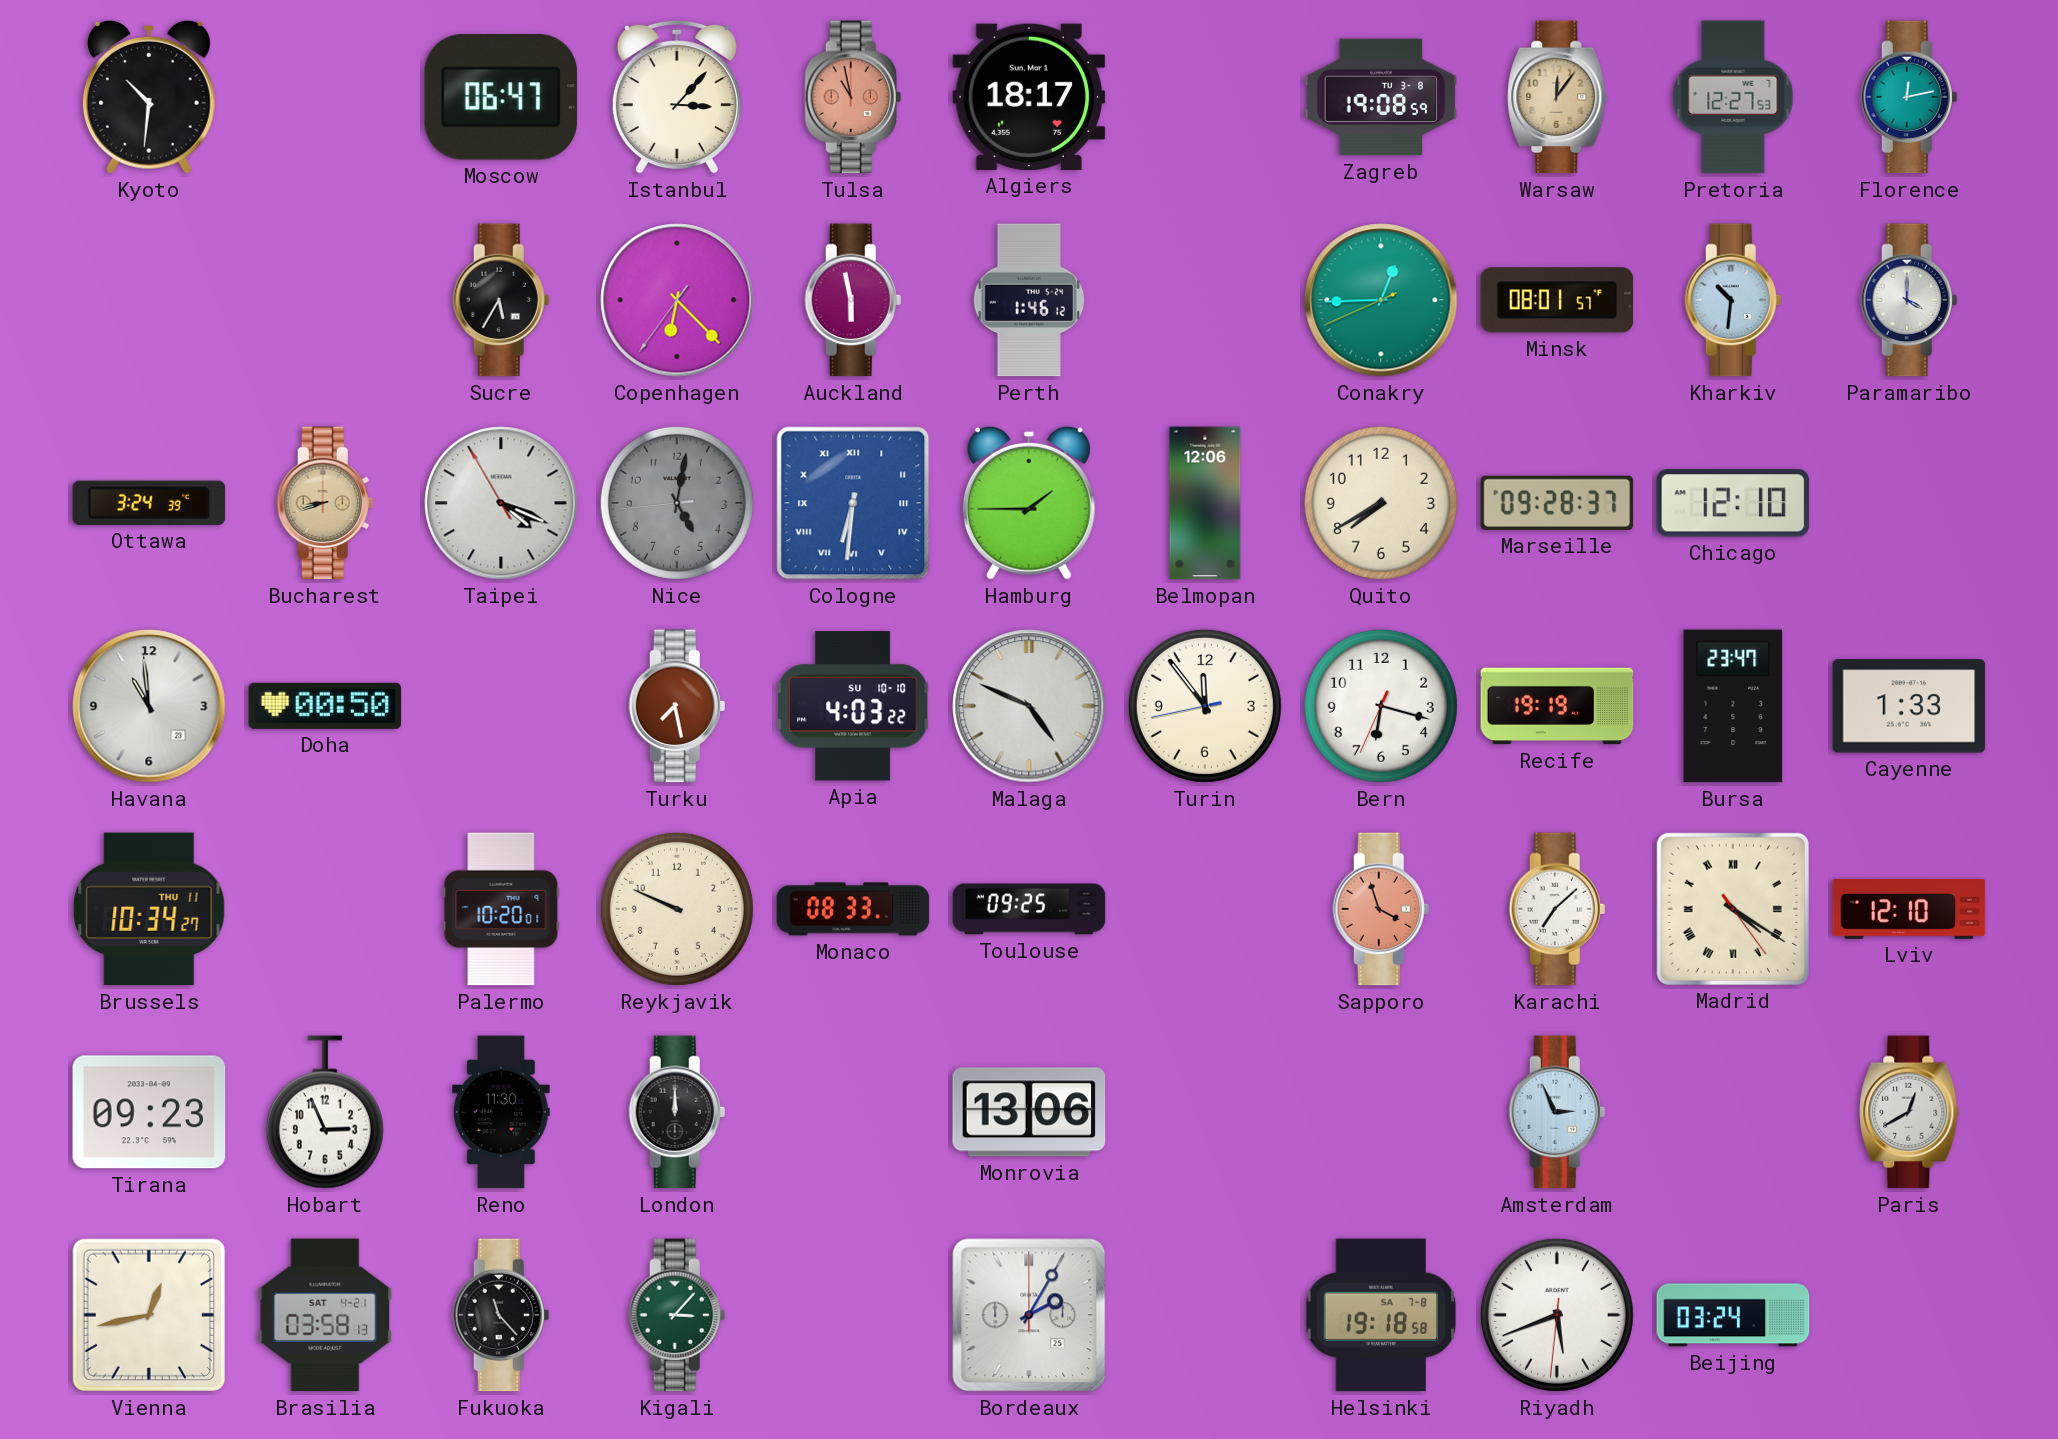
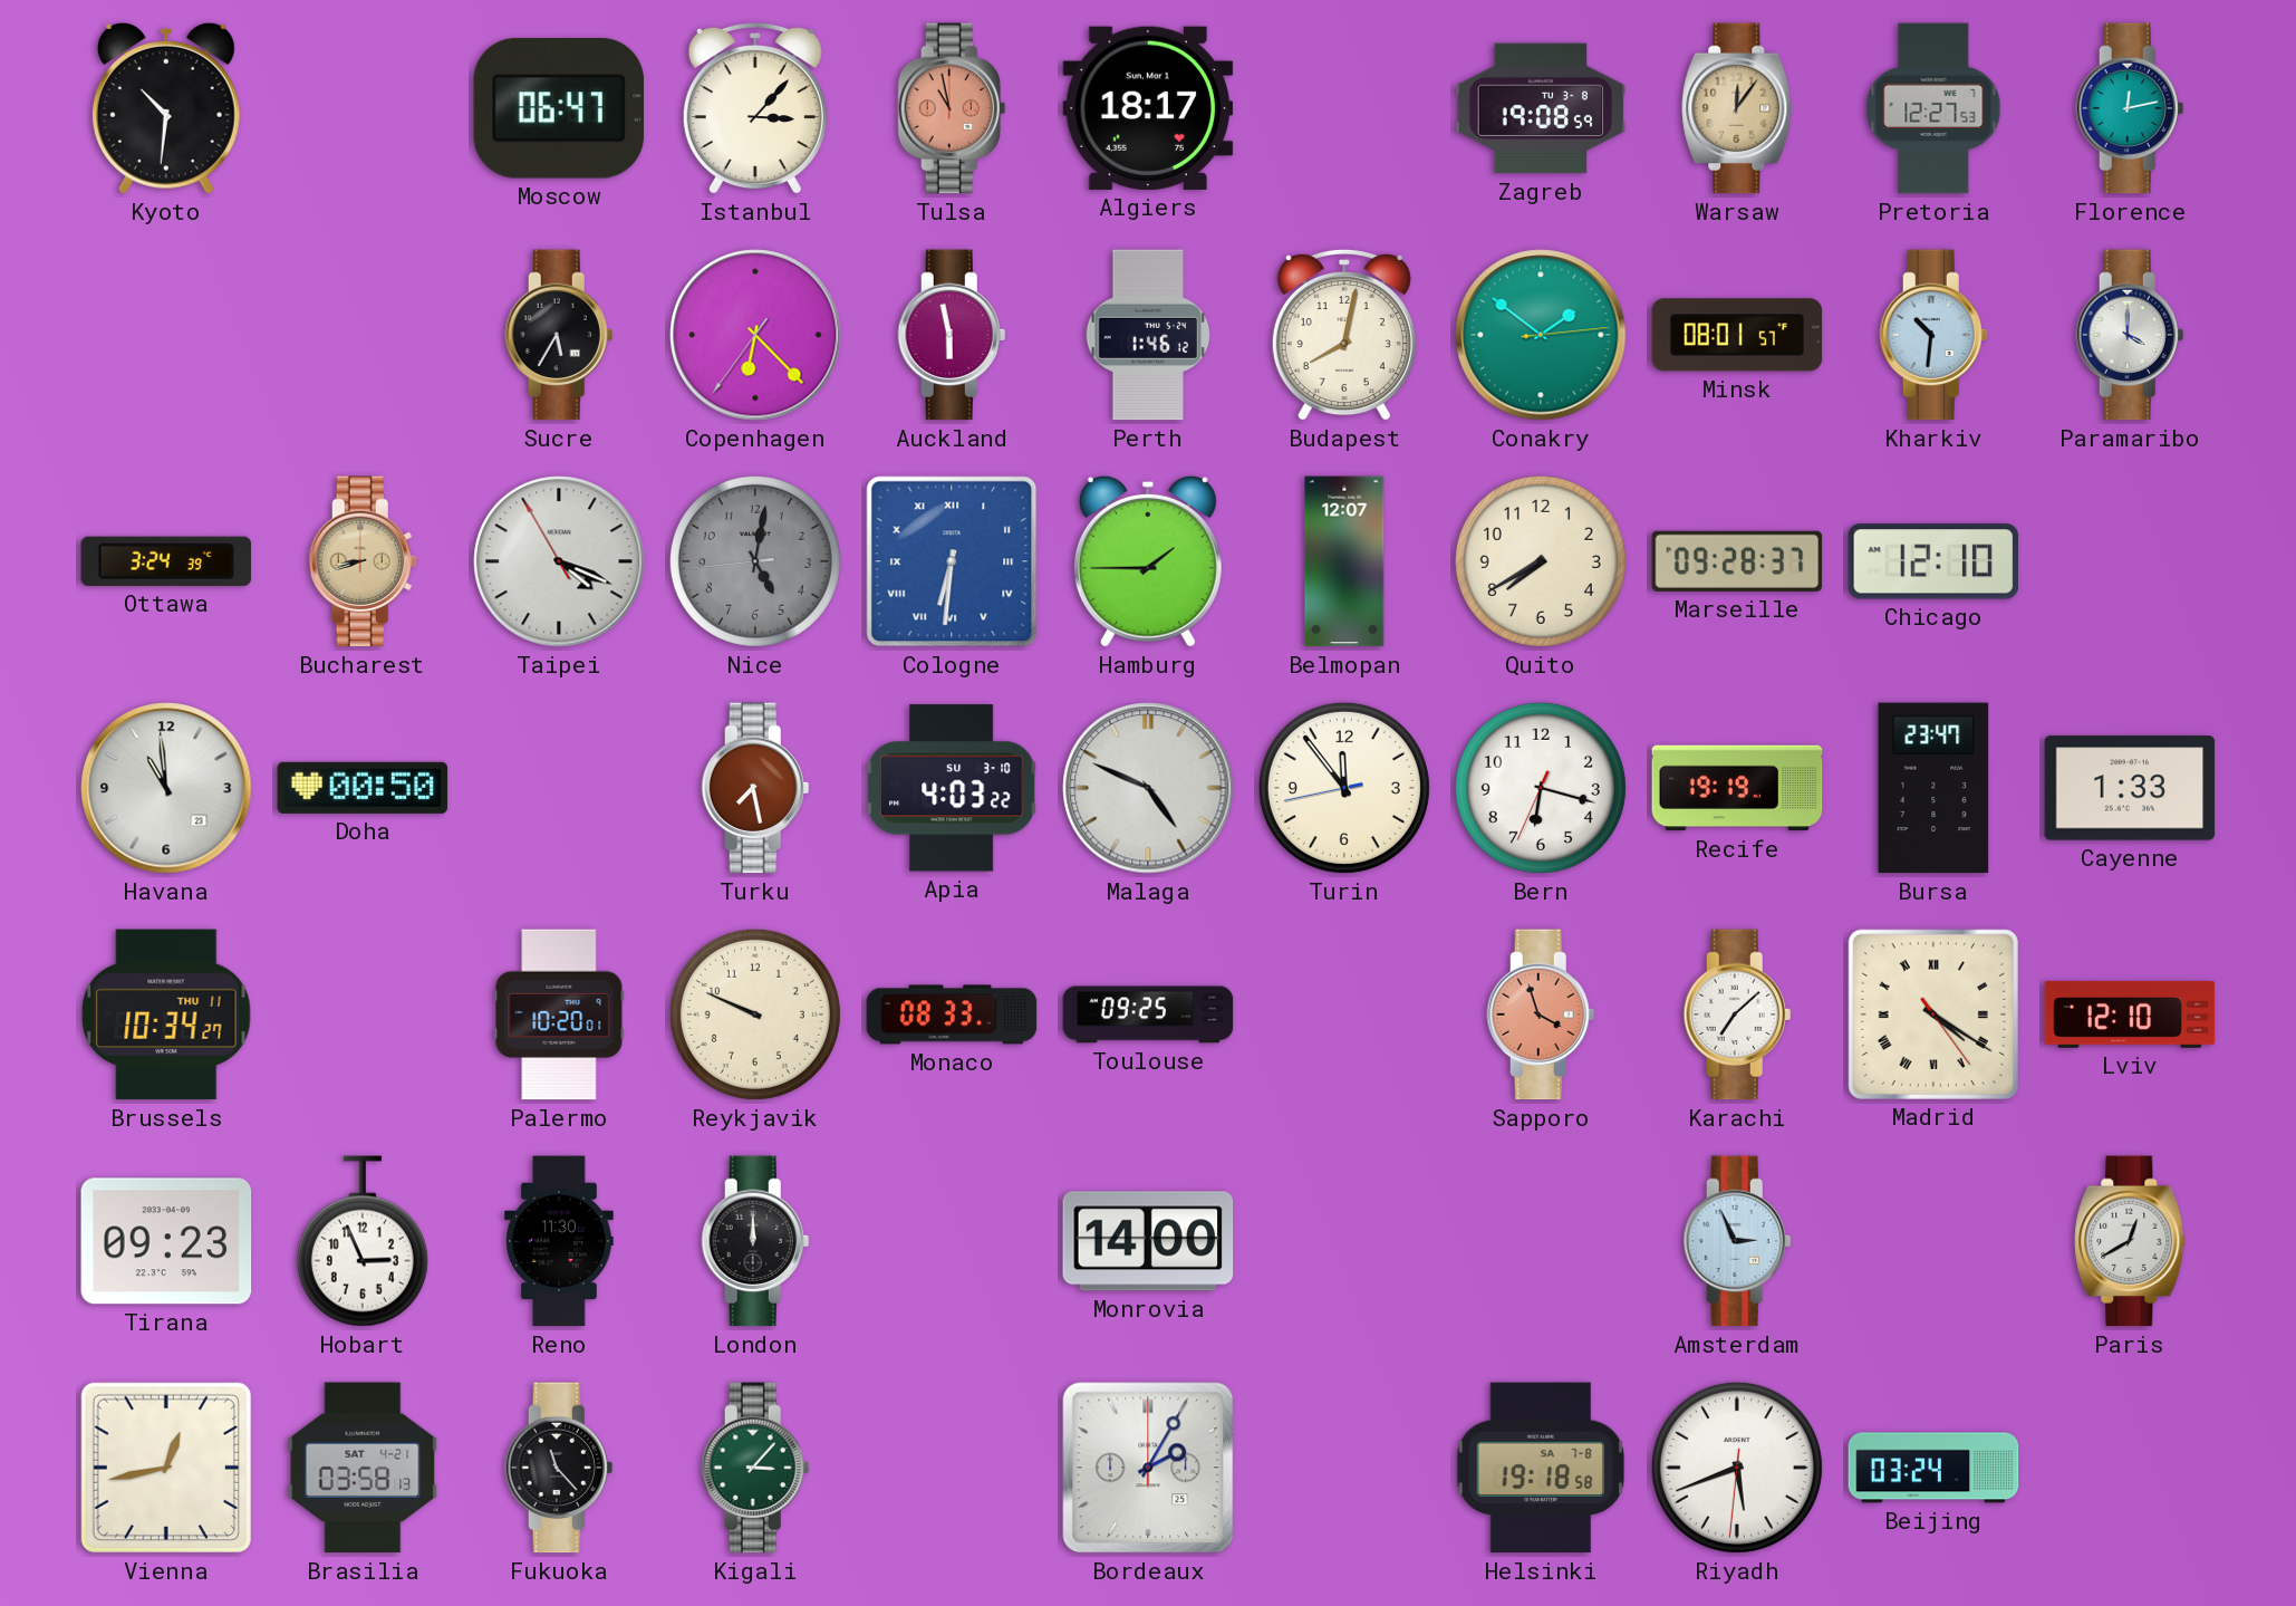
Budapest: none -> 8:02 (1344, 335)
Conakry: 12:44 -> 1:51 (1541, 335)
Belmopan: 12:06 -> 12:07 (1344, 561)
Apia date: SU 10-10 -> SU 3-10 (953, 788)
Monrovia: 13:06 -> 14:00 (1148, 1241)
